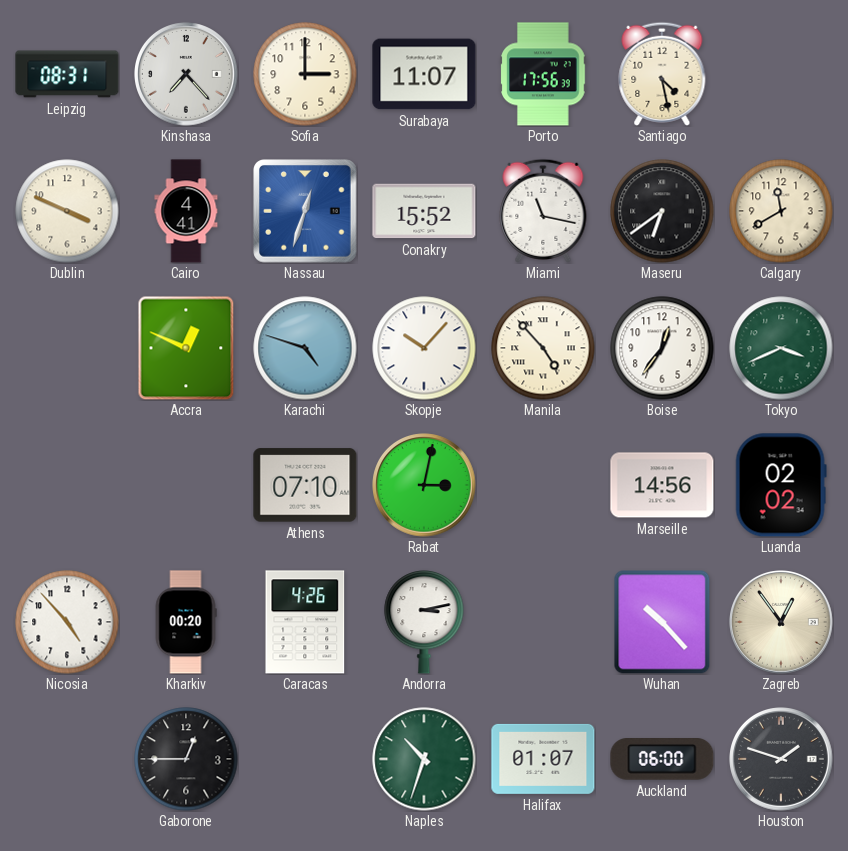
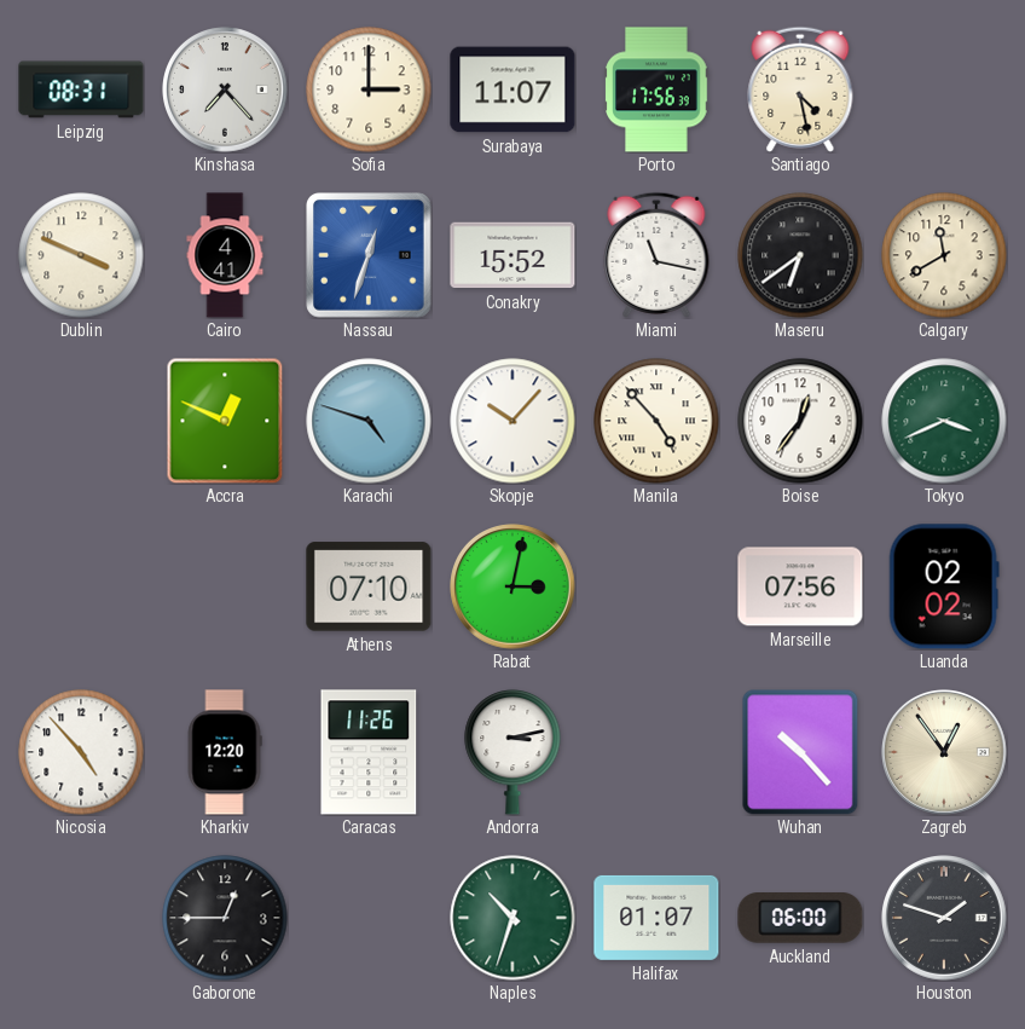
Marseille: 14:56 -> 07:56 (800, 586)
Kharkiv: 00:20 -> 12:20 (225, 752)
Caracas: 4:26 -> 11:26 (369, 752)
